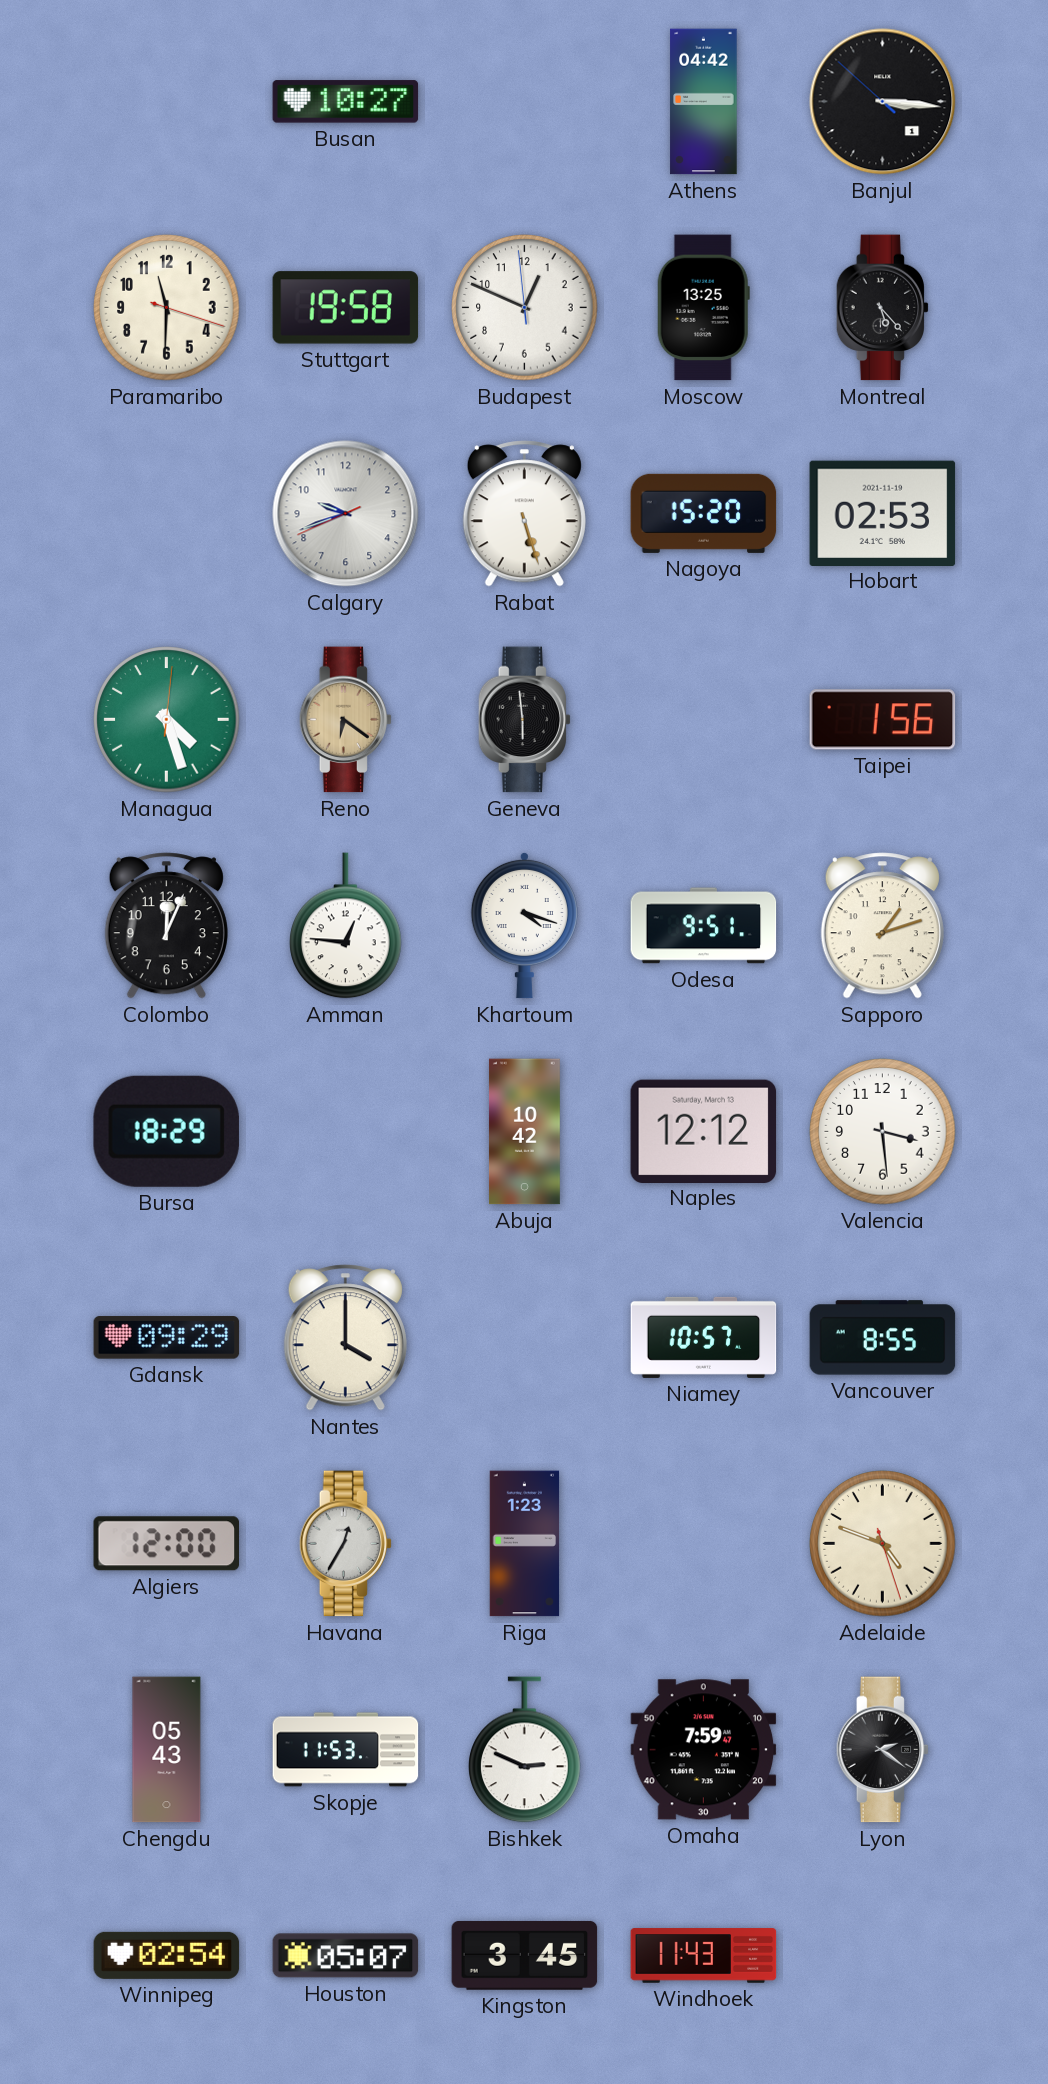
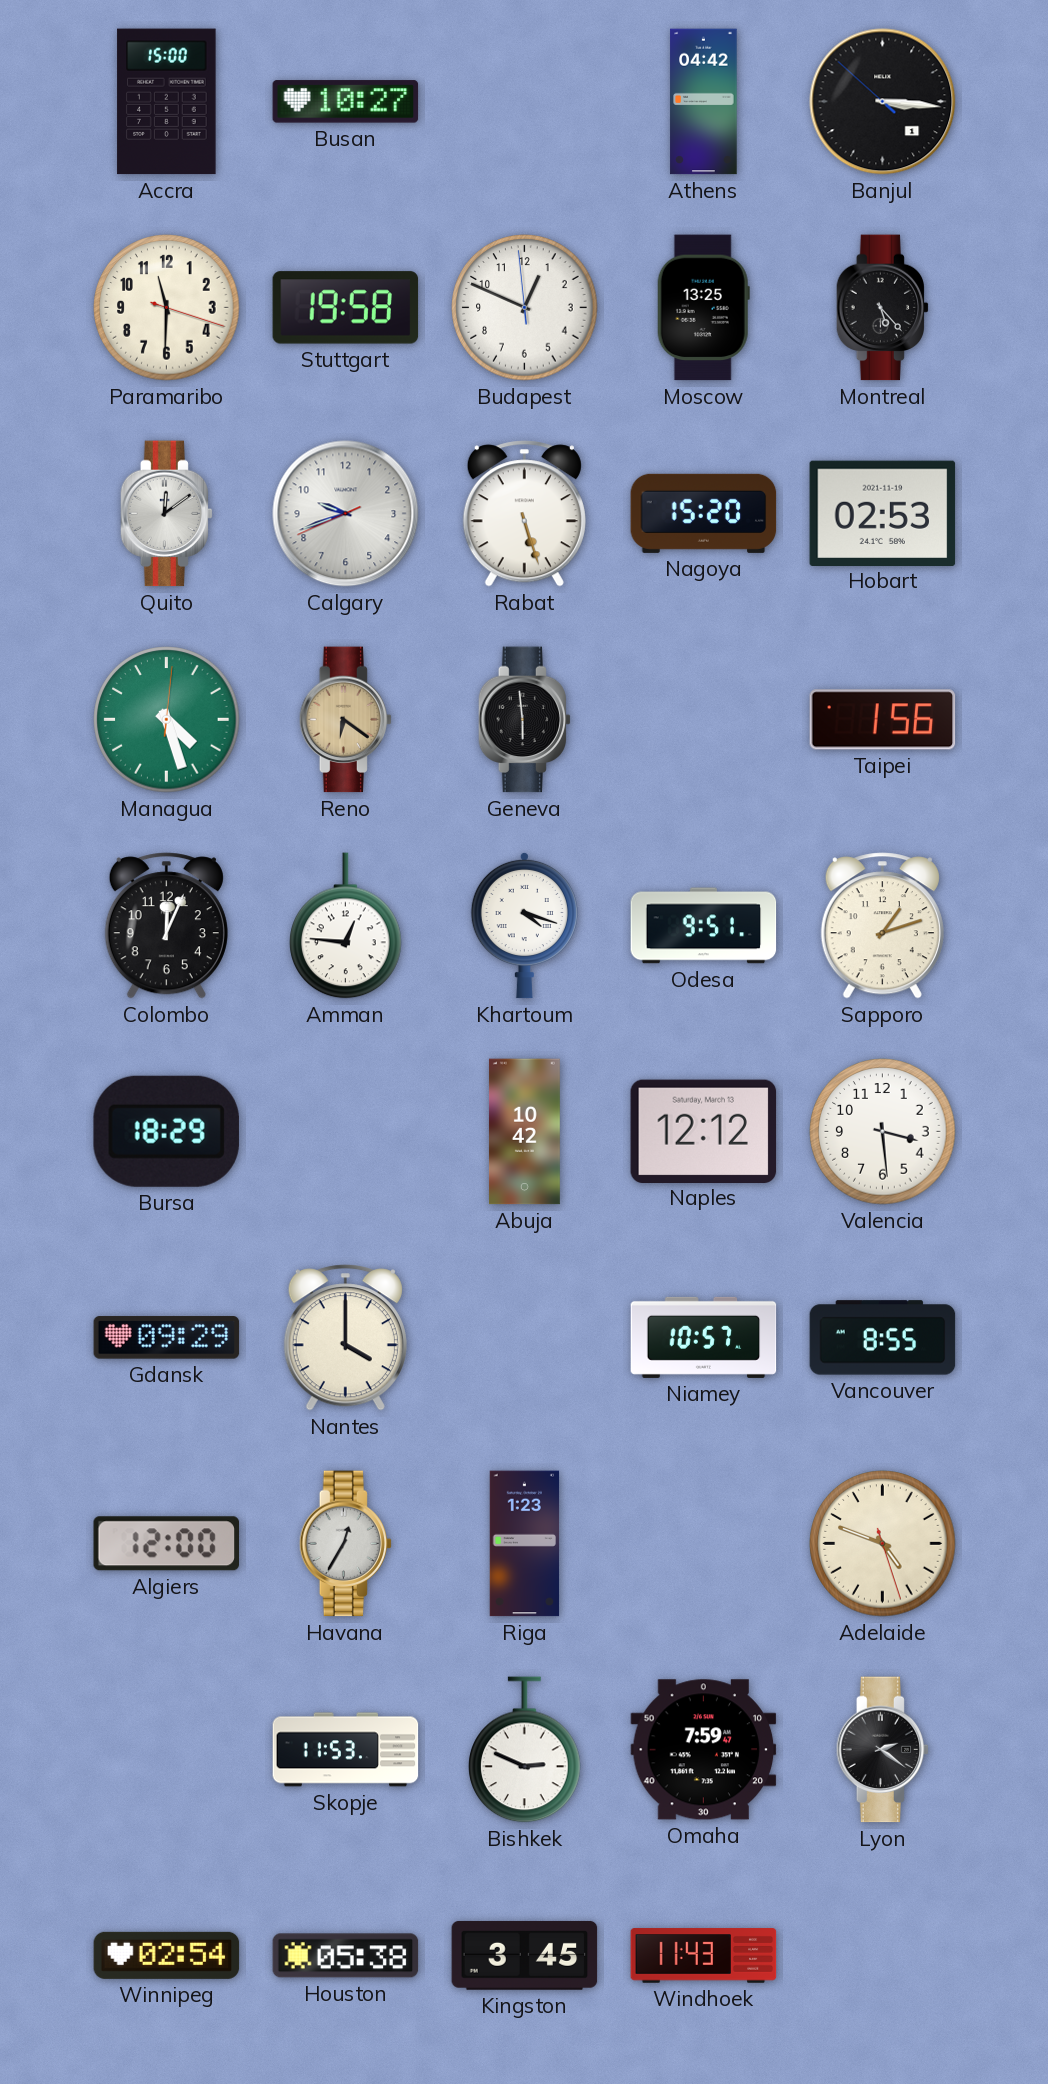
Accra: none -> 15:00 (167, 102)
Quito: none -> 12:09 (167, 514)
Chengdu: 05:43 -> none (167, 1750)
Houston: 05:07 -> 05:38 (346, 1956)
